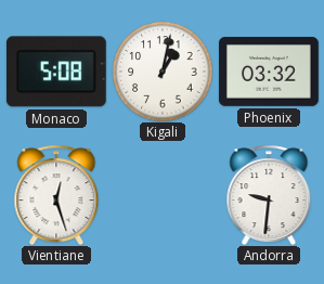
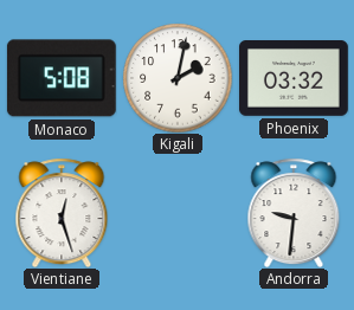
Kigali: 1:02 -> 2:02 (178, 78)
